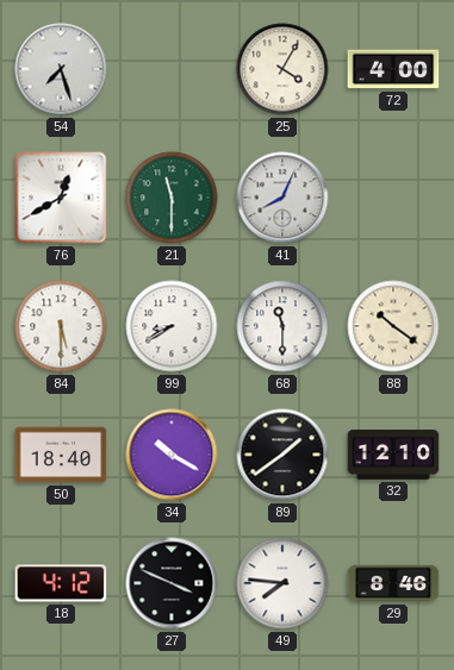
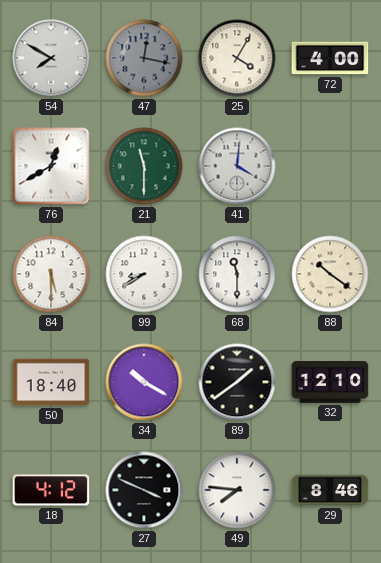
54: 7:27 -> 7:50 (51, 58)
47: none -> 12:17 (144, 58)
41: 8:04 -> 4:01 (237, 166)
